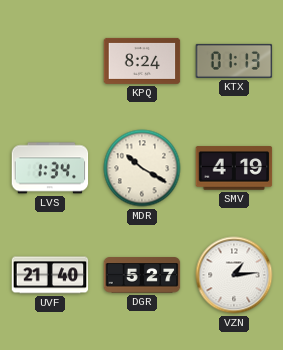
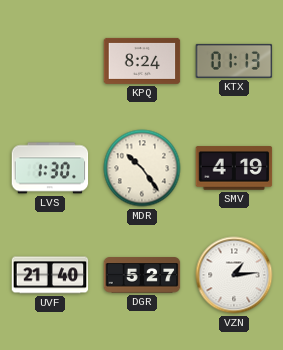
LVS: 1:34 -> 1:30 (50, 168)
MDR: 10:20 -> 10:24 (142, 168)
